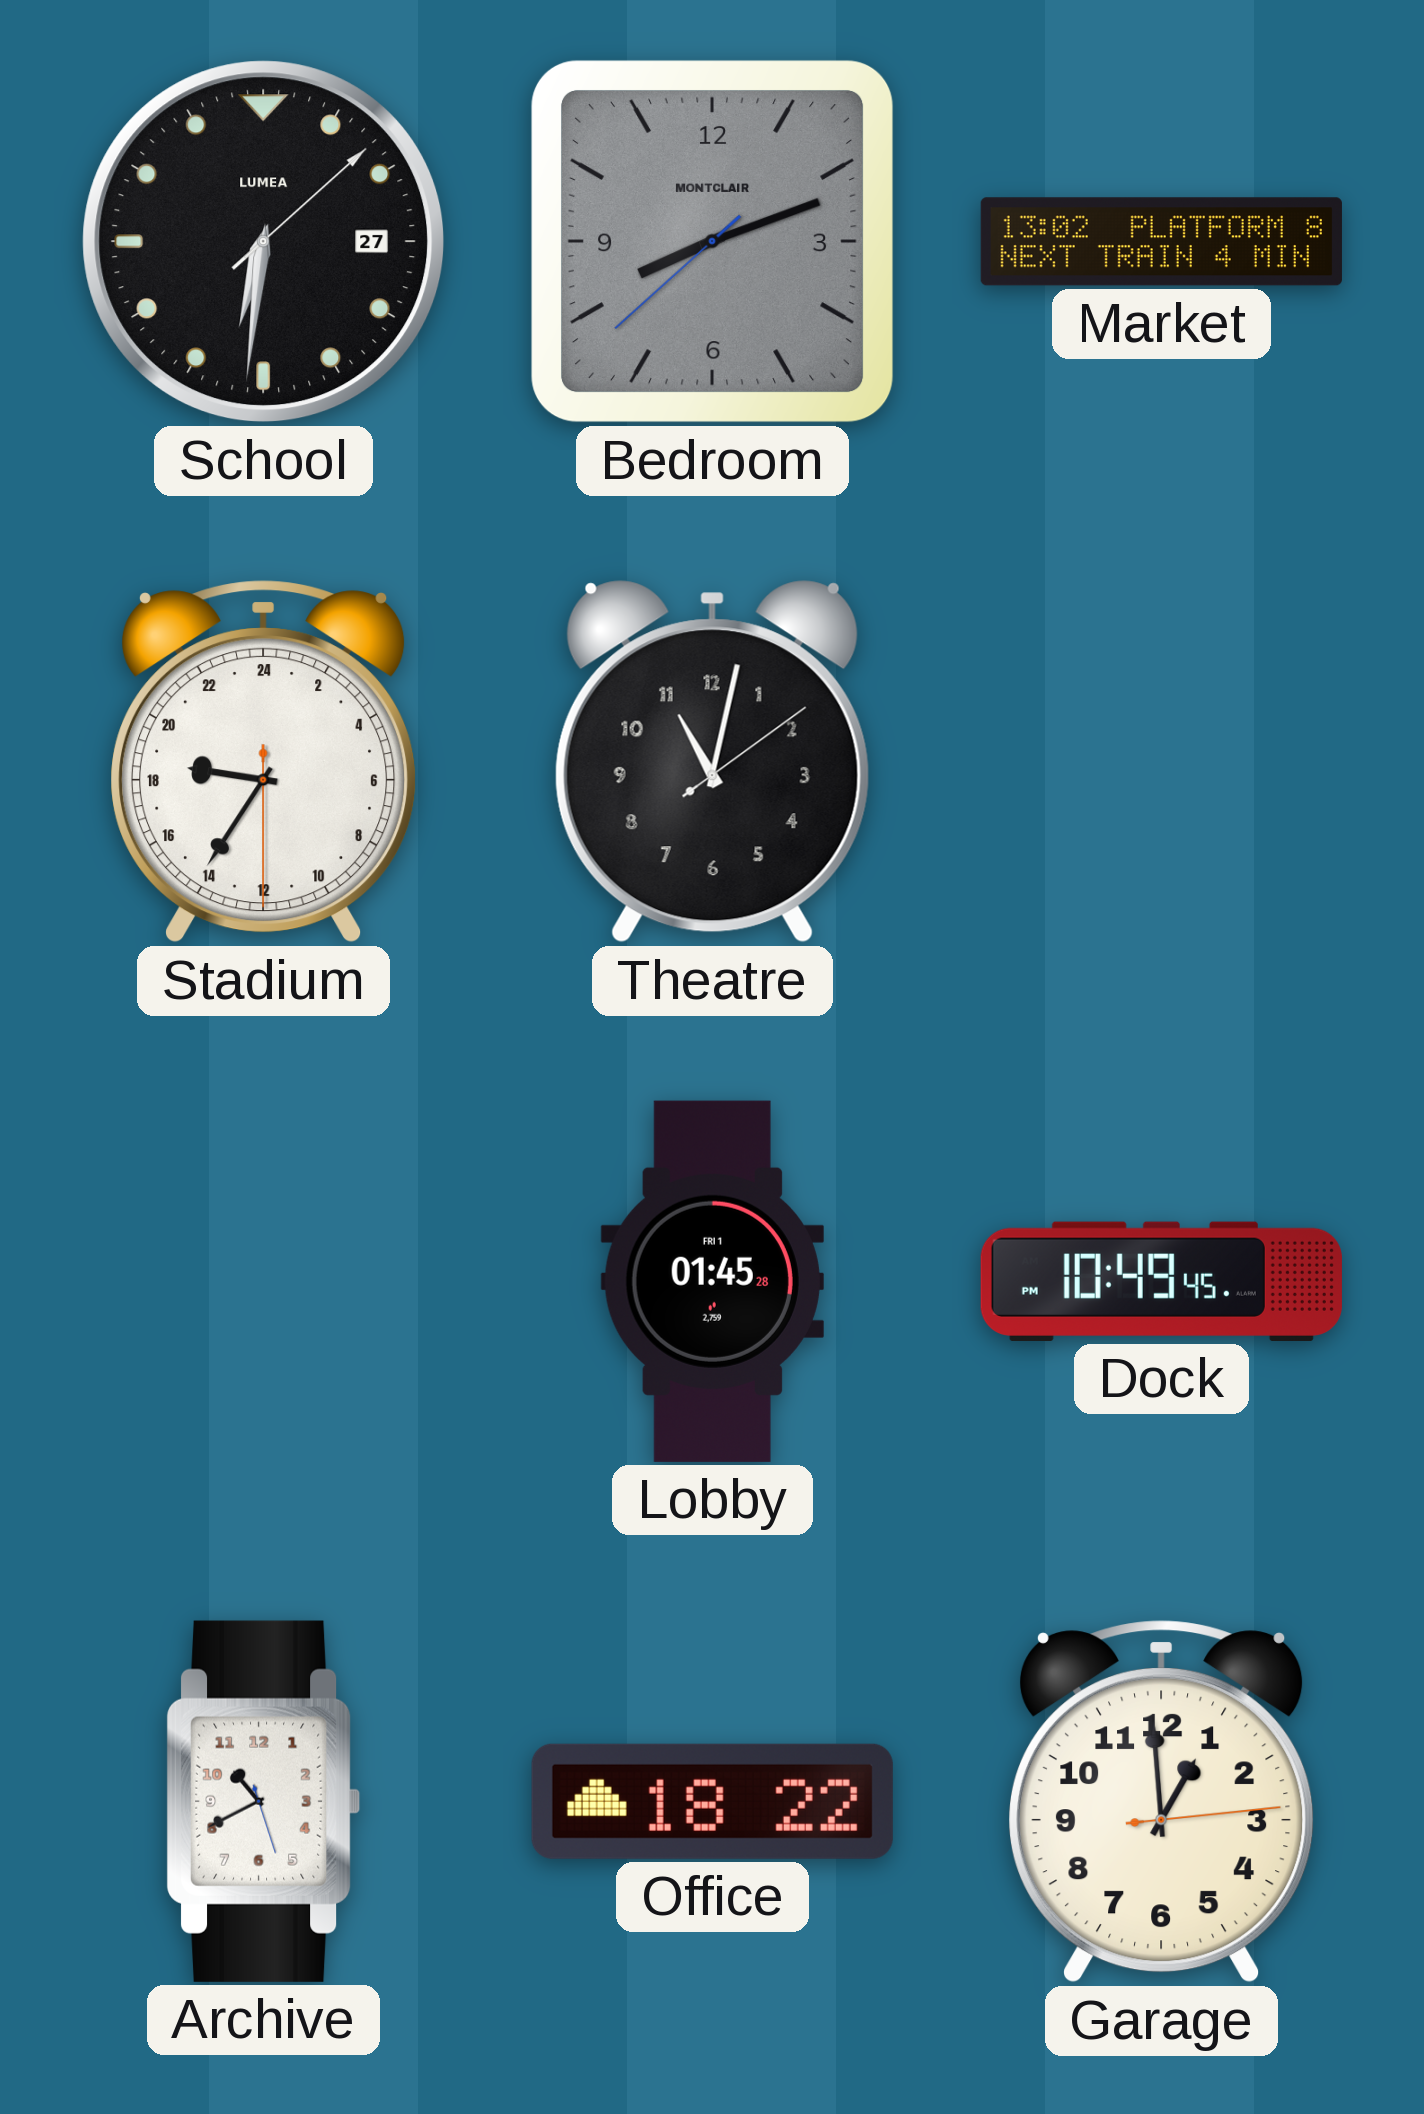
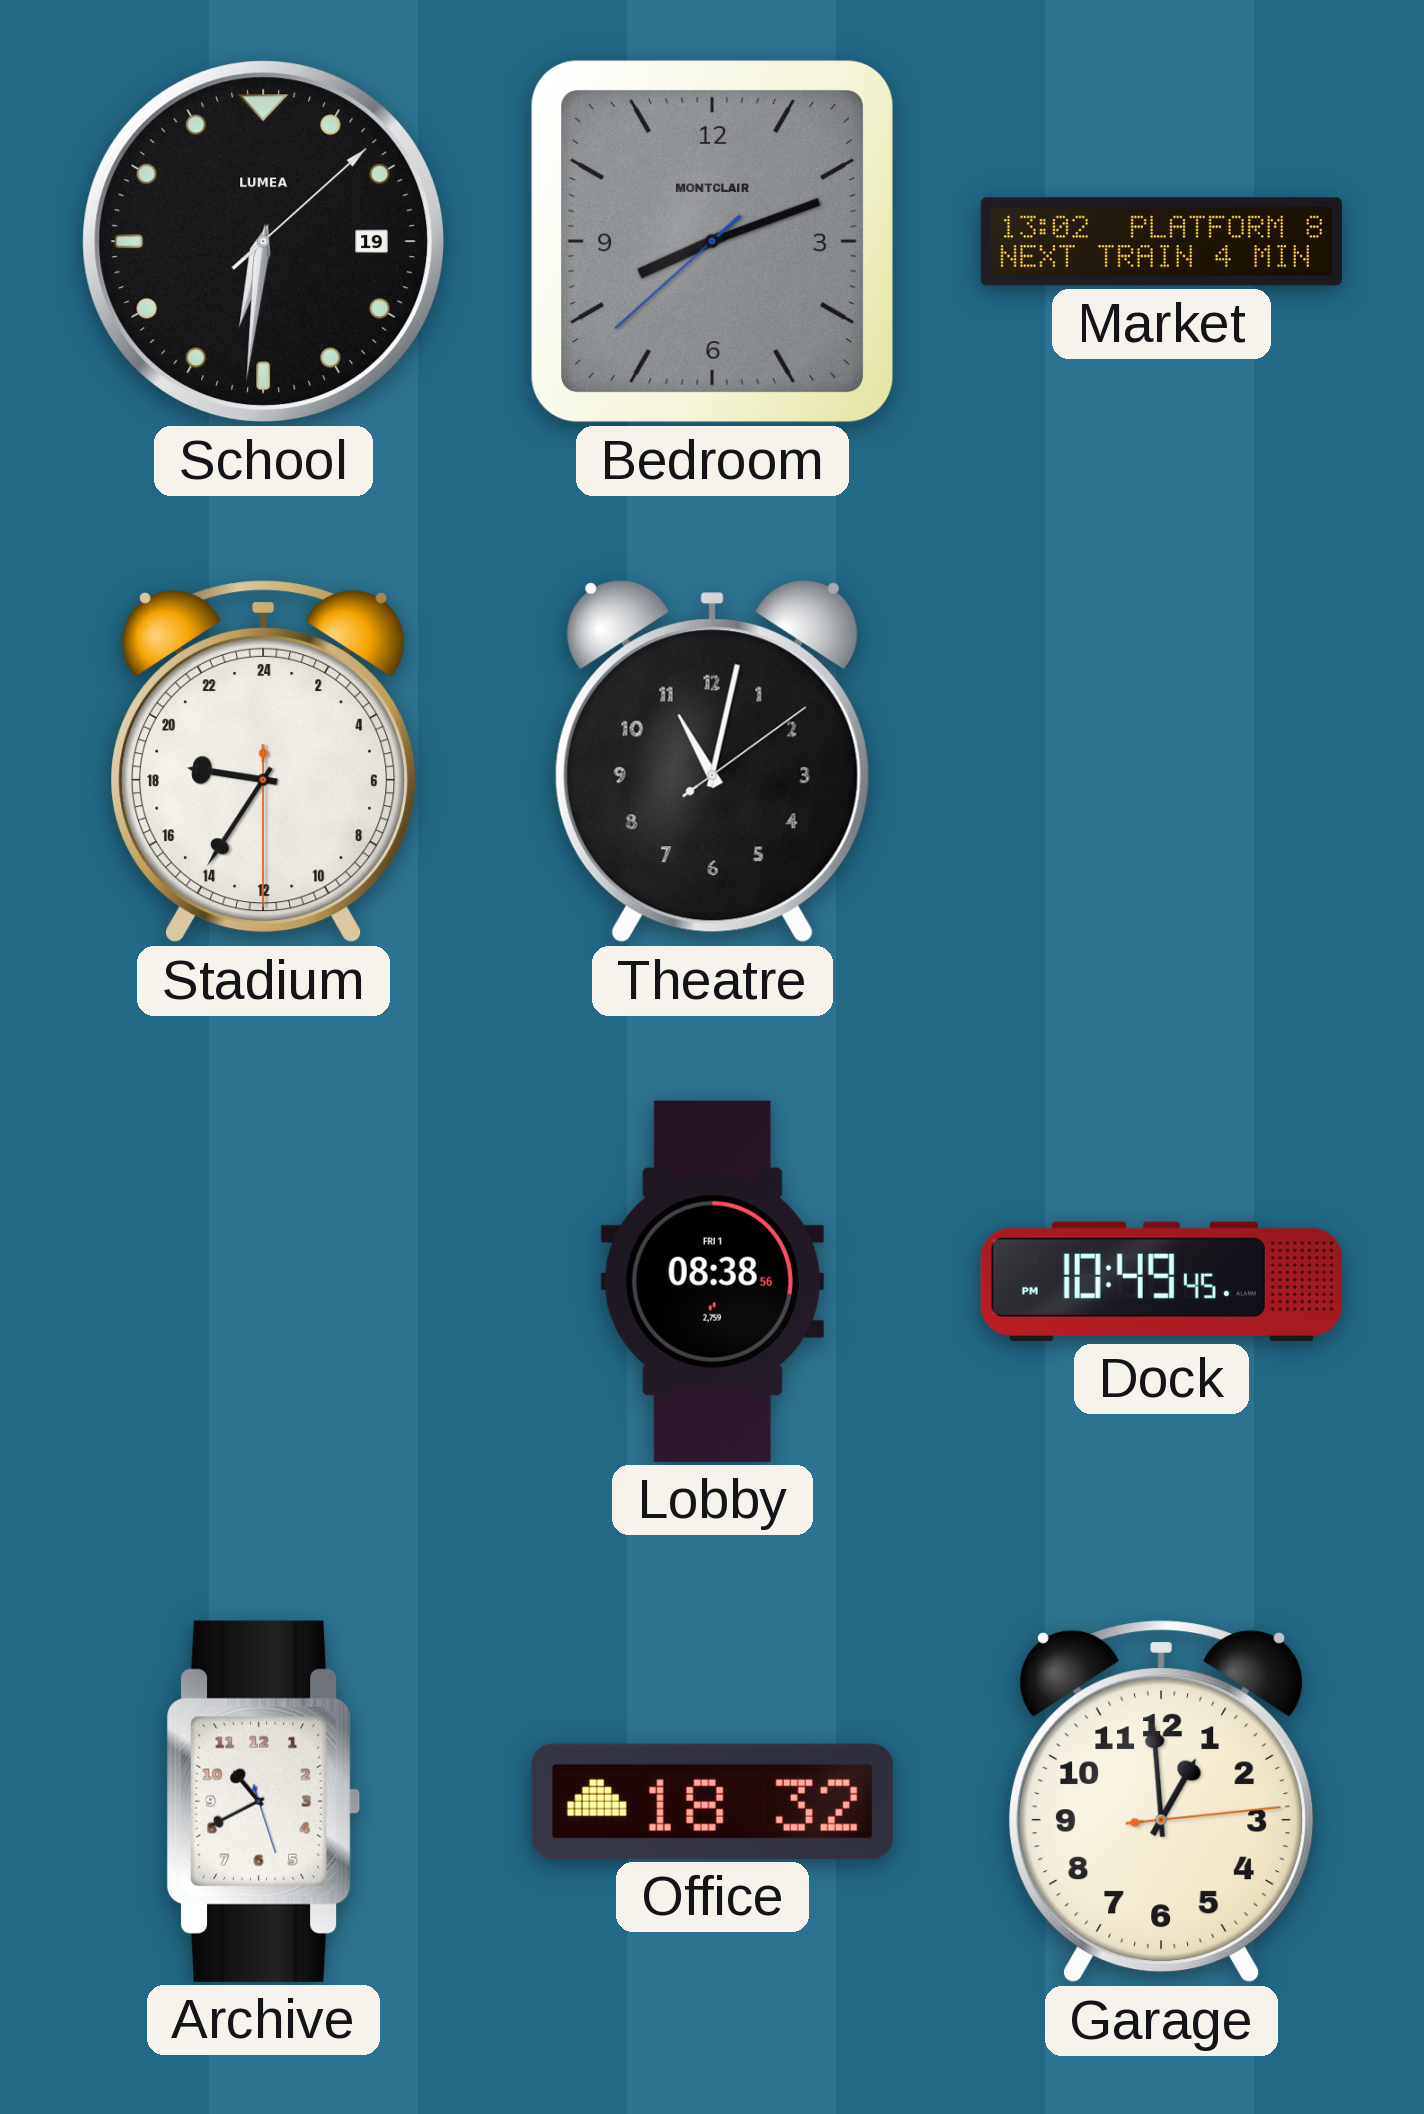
School date: 27 -> 19 (264, 242)
Lobby: 01:45 -> 08:38 (712, 1281)
Office: 18:22 -> 18:32 (712, 1801)
